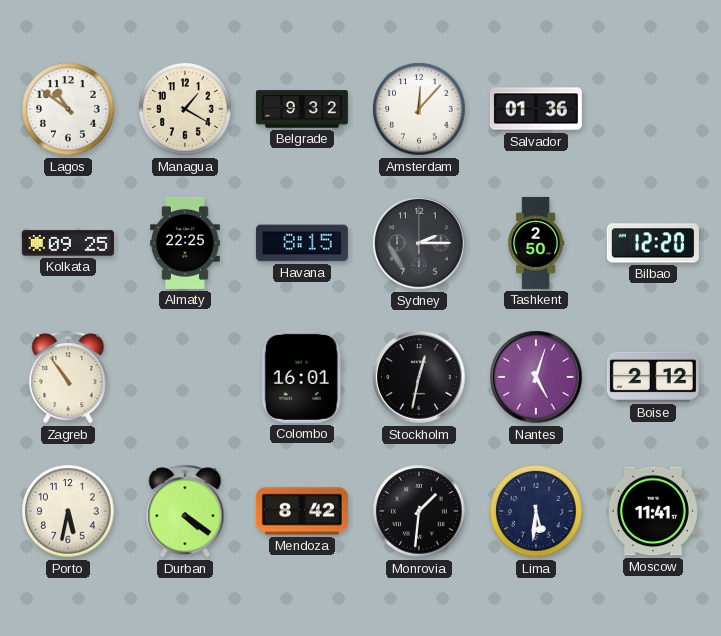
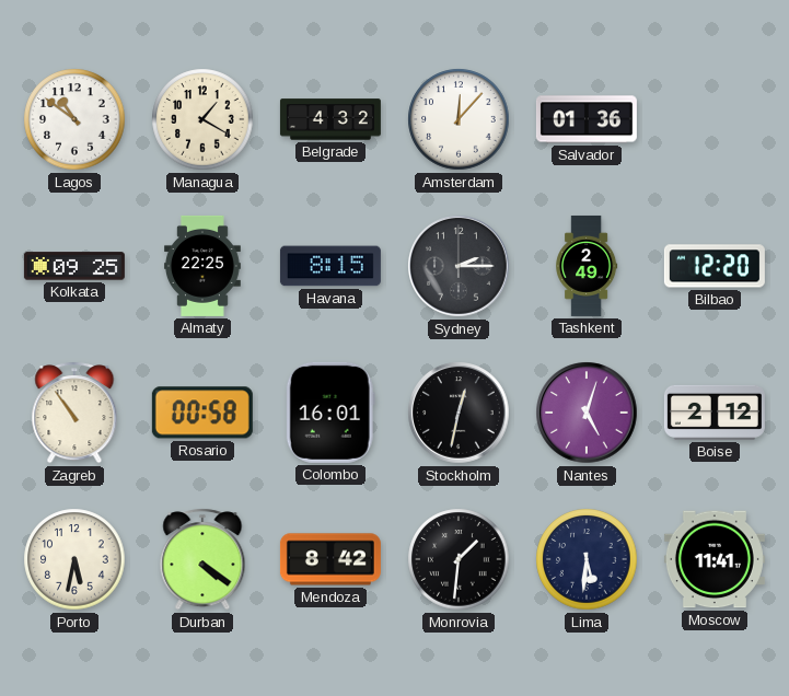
Belgrade: 9:32 -> 4:32 (330, 119)
Tashkent: 2:50 -> 2:49 (587, 266)
Rosario: none -> 00:58 (202, 413)
